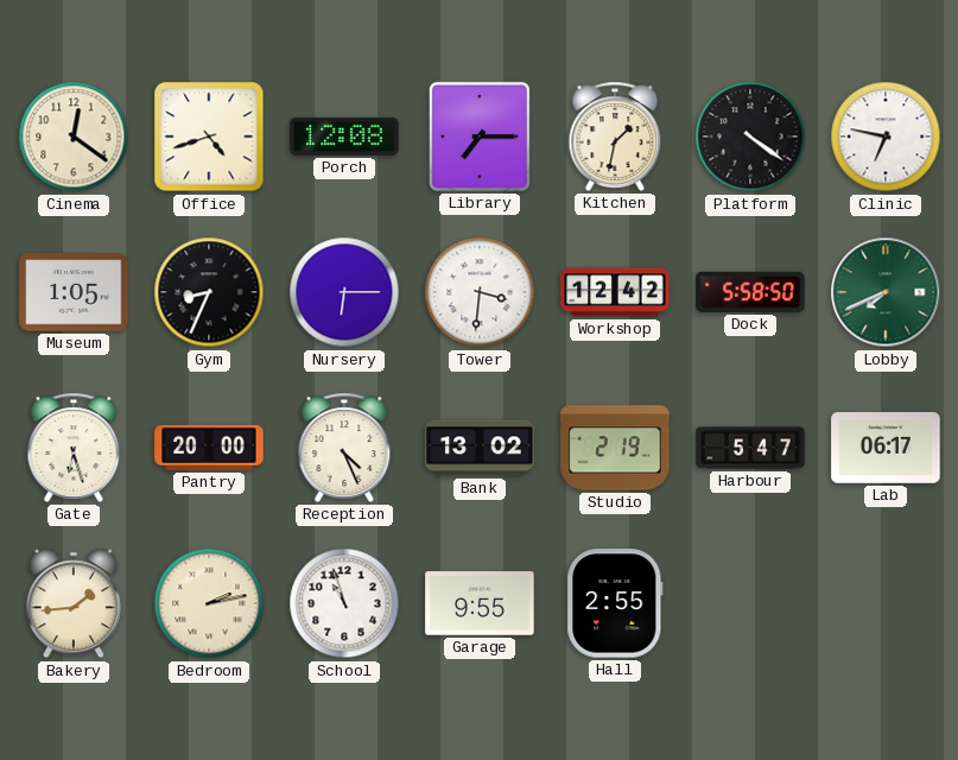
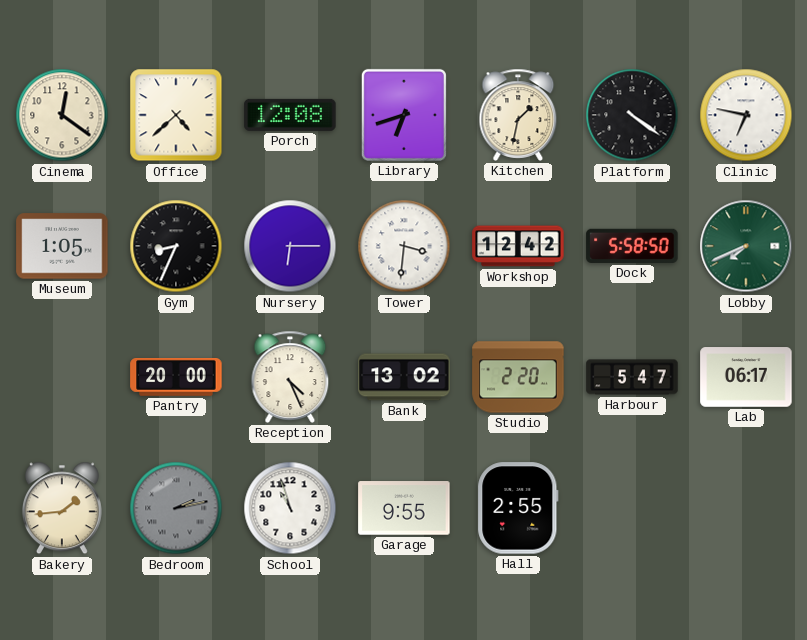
Office: 4:42 -> 4:38 (176, 115)
Library: 7:15 -> 6:42 (404, 115)
Gate: 6:27 -> none (74, 448)
Studio: 2:19 -> 2:20 (518, 377)
Bedroom dial: cream -> grey (176, 508)
